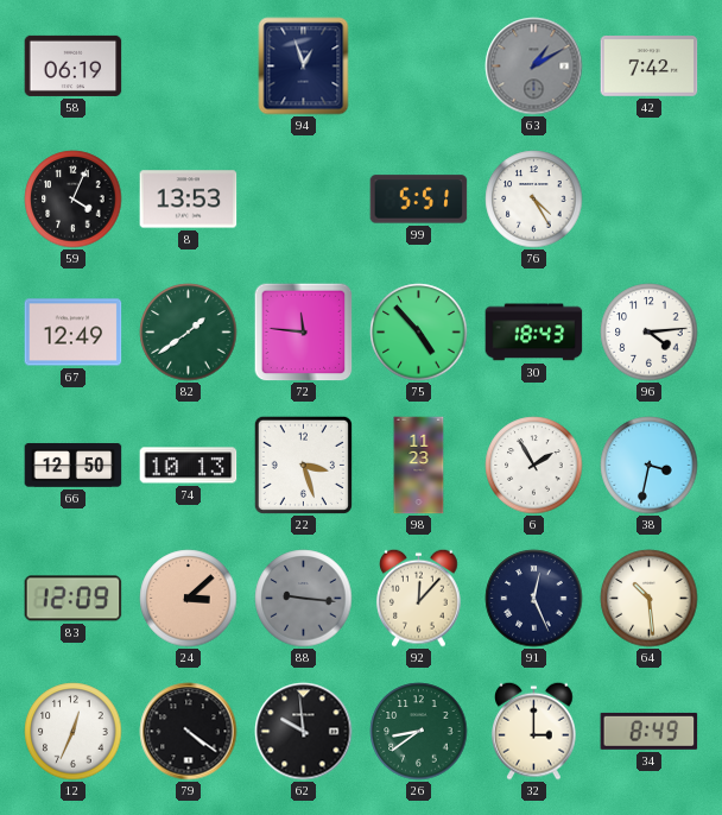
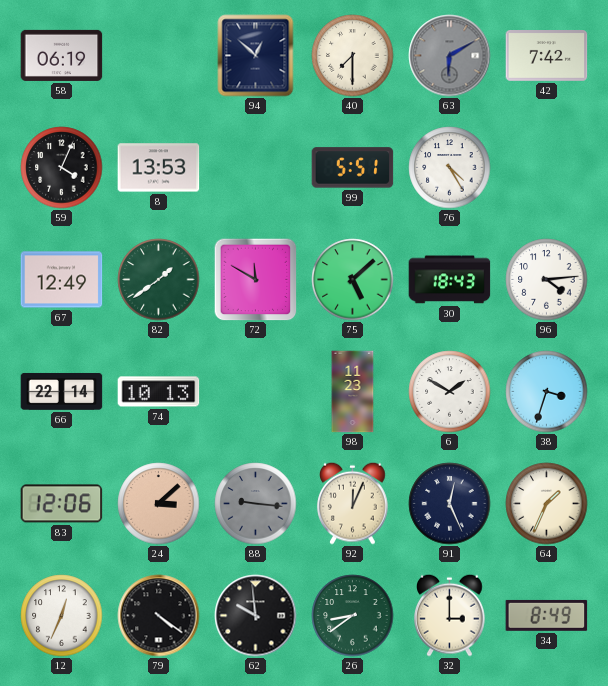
94: 12:57 -> 12:52 (256, 56)
40: none -> 7:30 (353, 56)
63: 1:10 -> 6:10 (450, 56)
72: 11:46 -> 11:50 (255, 279)
75: 4:53 -> 5:08 (353, 280)
66: 12:50 -> 22:14 (62, 392)
22: 3:27 -> none (303, 465)
6: 1:55 -> 1:50 (450, 392)
38: 3:32 -> 3:33 (547, 392)
83: 12:09 -> 12:06 (62, 504)
92: 12:07 -> 12:04 (353, 503)
64: 10:29 -> 1:34 (547, 504)
